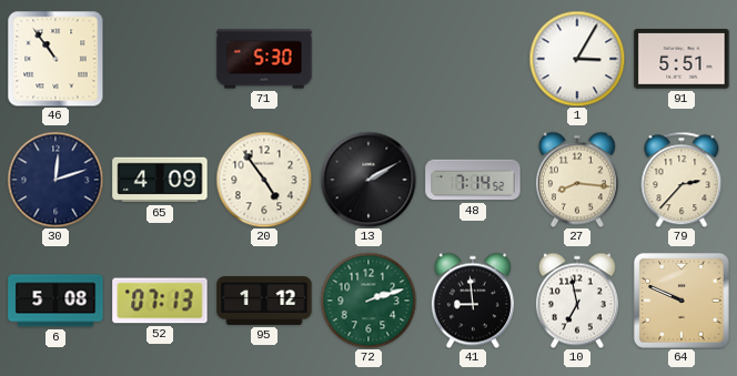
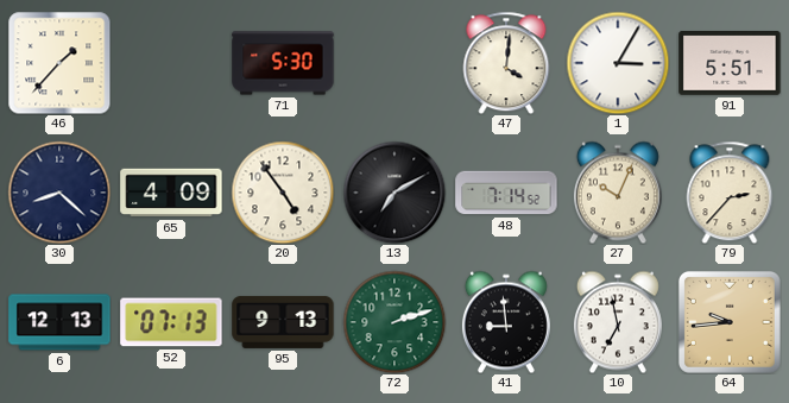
46: 10:54 -> 1:37 (59, 63)
47: none -> 4:01 (506, 63)
30: 12:12 -> 8:22 (59, 193)
13: 2:10 -> 7:10 (394, 193)
27: 8:16 -> 10:04 (618, 193)
6: 5:08 -> 12:13 (59, 322)
95: 1:12 -> 9:13 (283, 322)
64: 9:49 -> 9:44 (730, 322)
